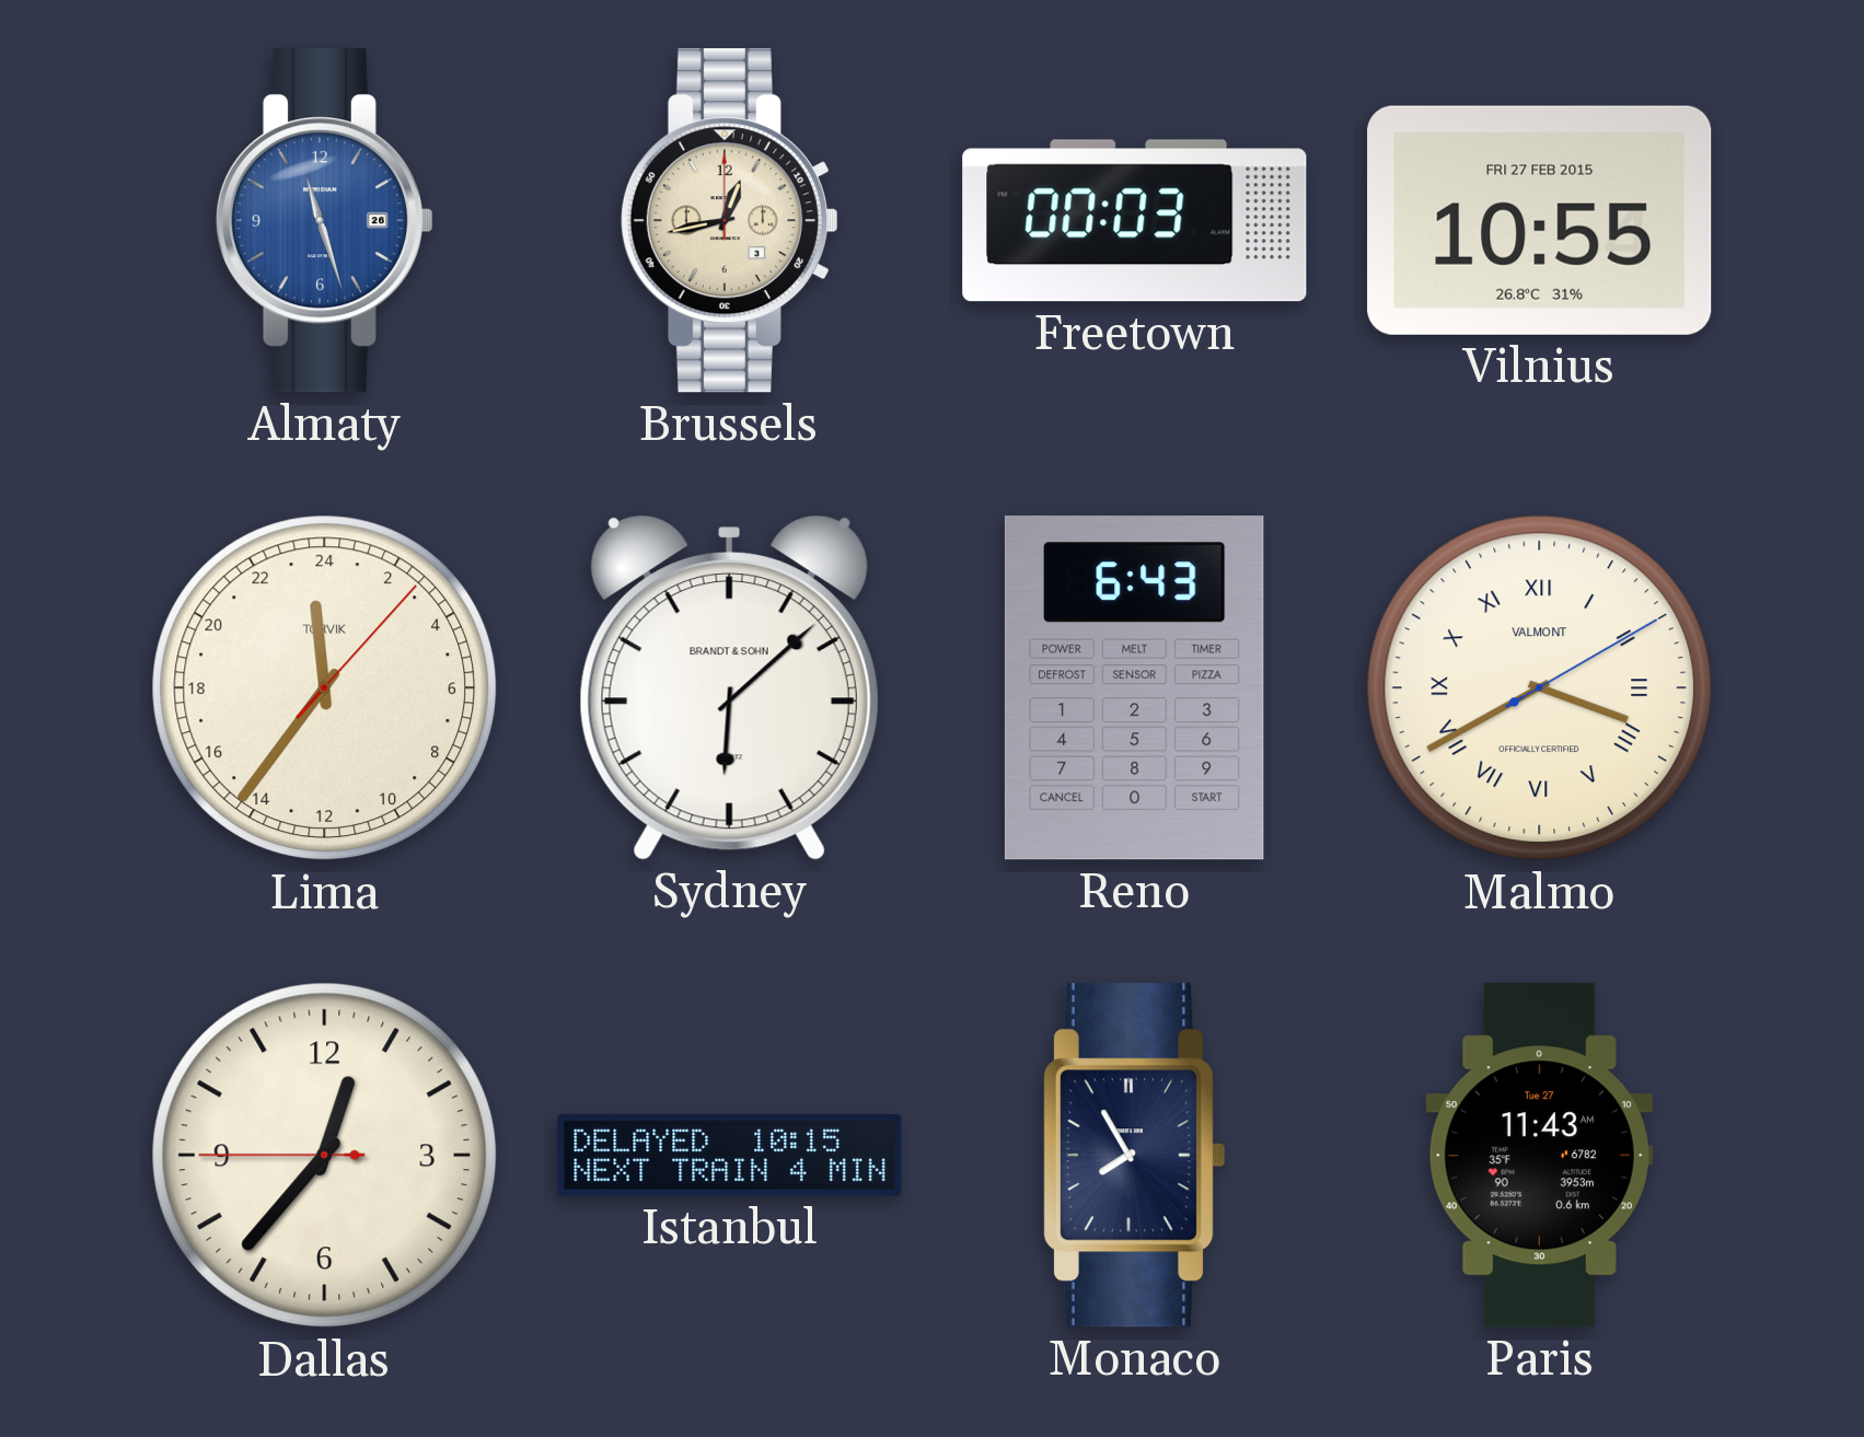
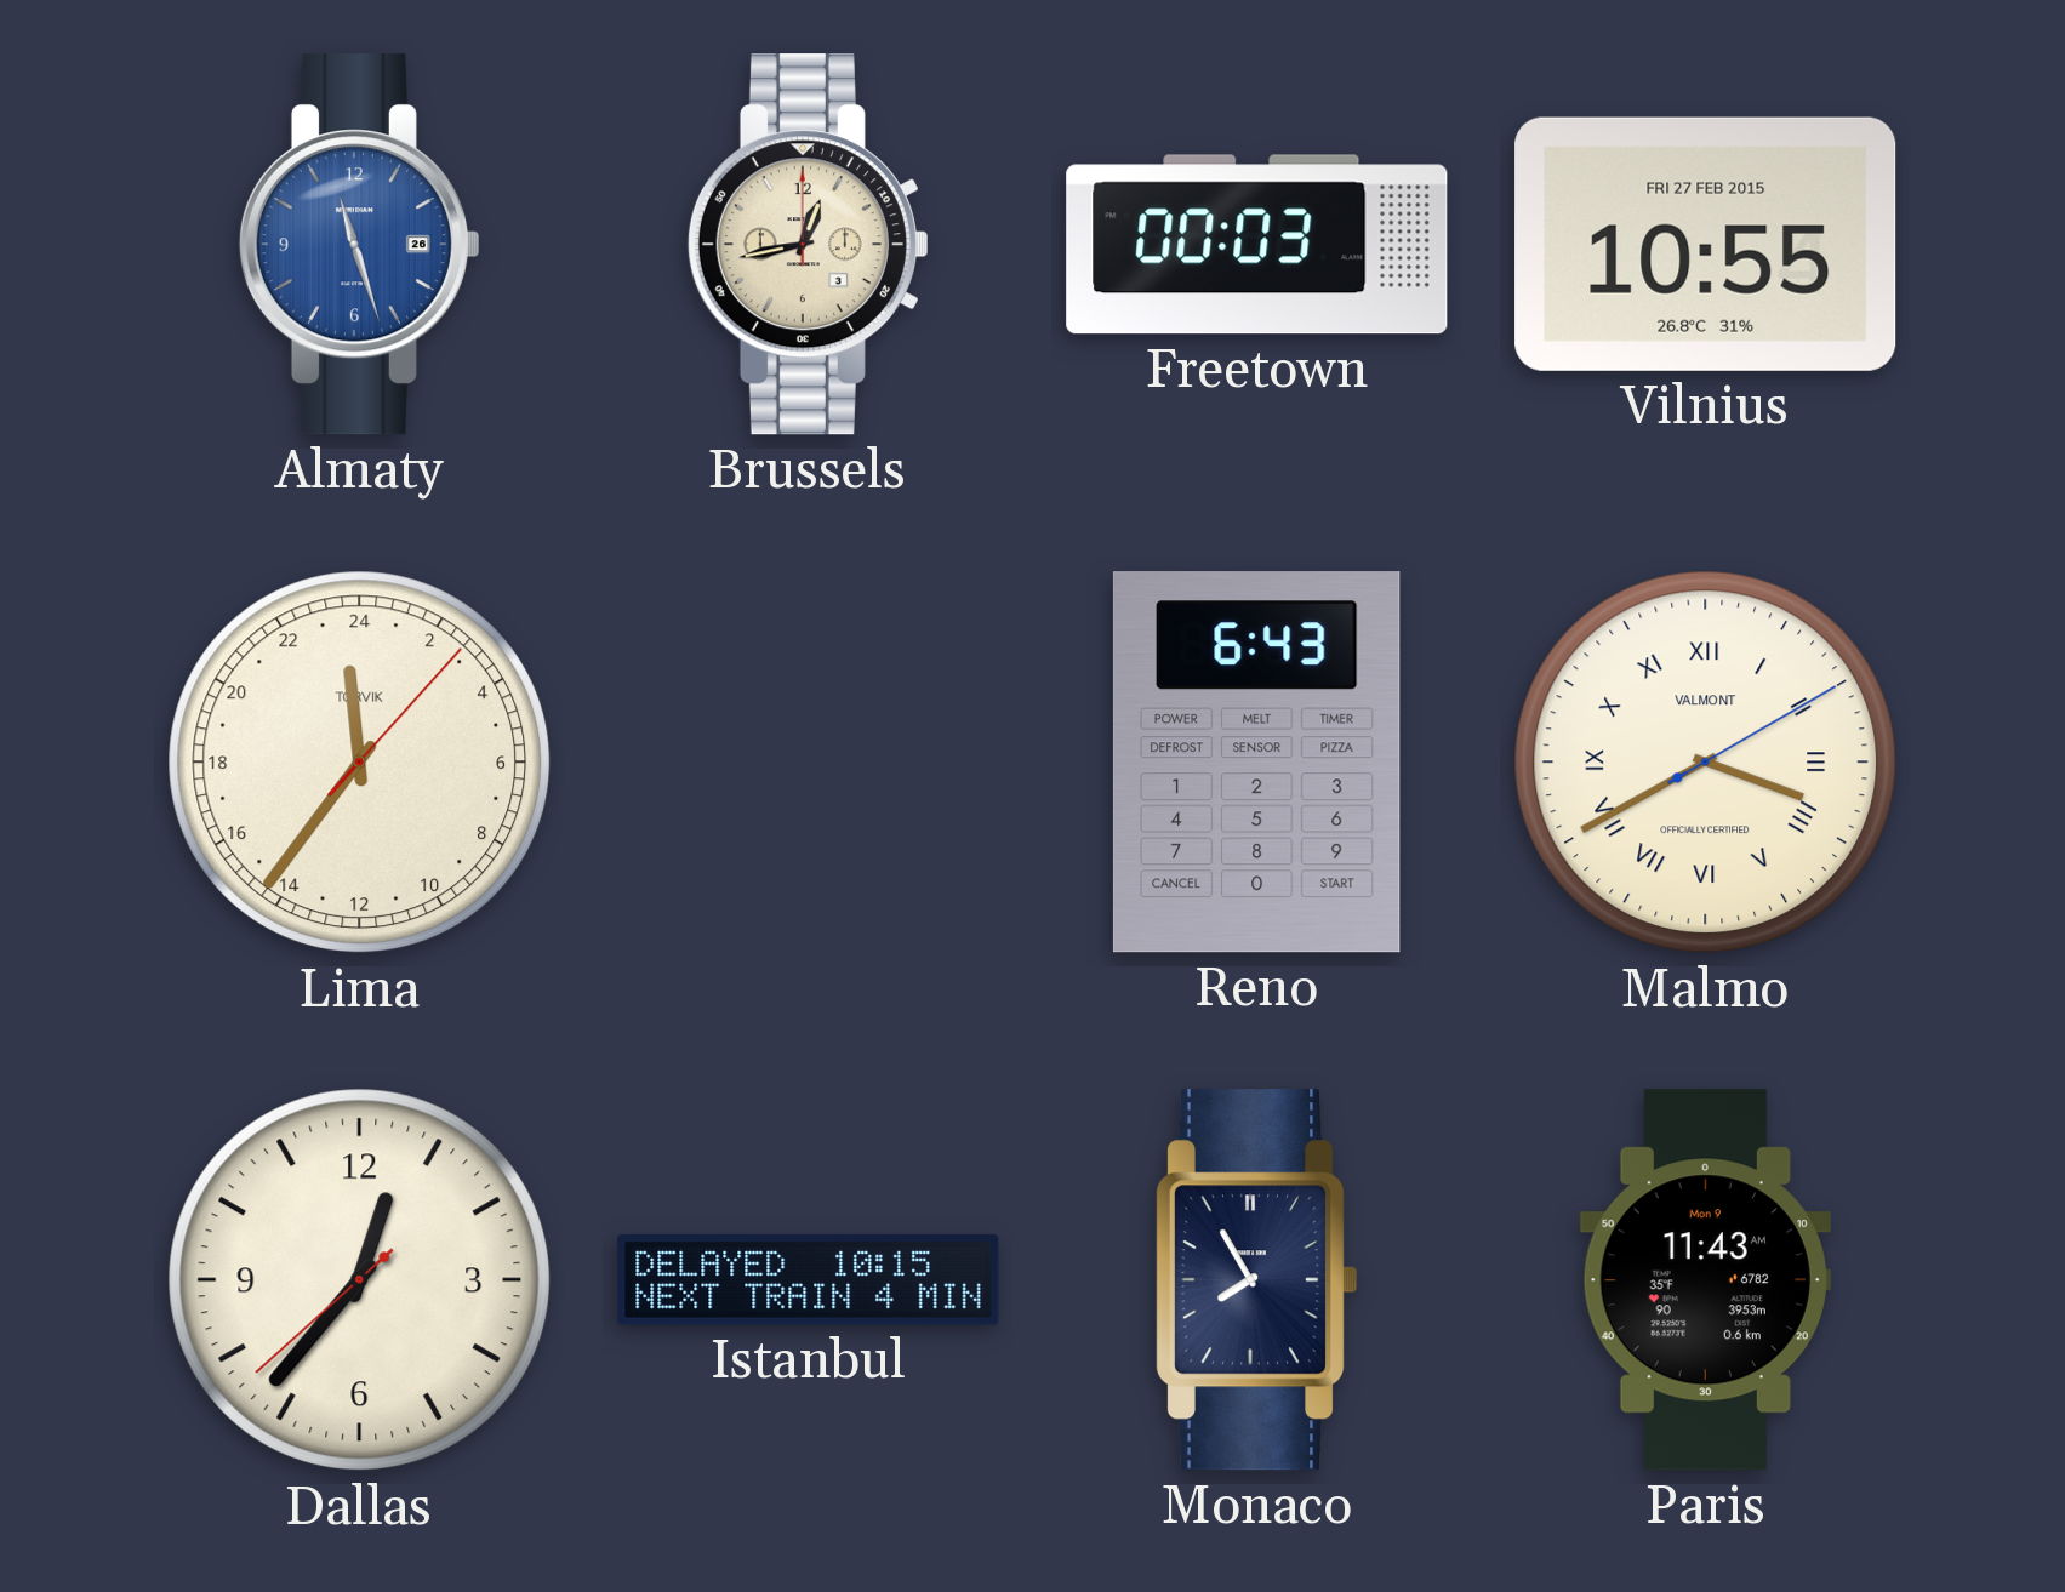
Sydney: 6:08 -> none (729, 688)
Dallas: 12:36:45 -> 12:36:38 (360, 1280)
Paris date: Tue 27 -> Mon 9 (1705, 1280)
